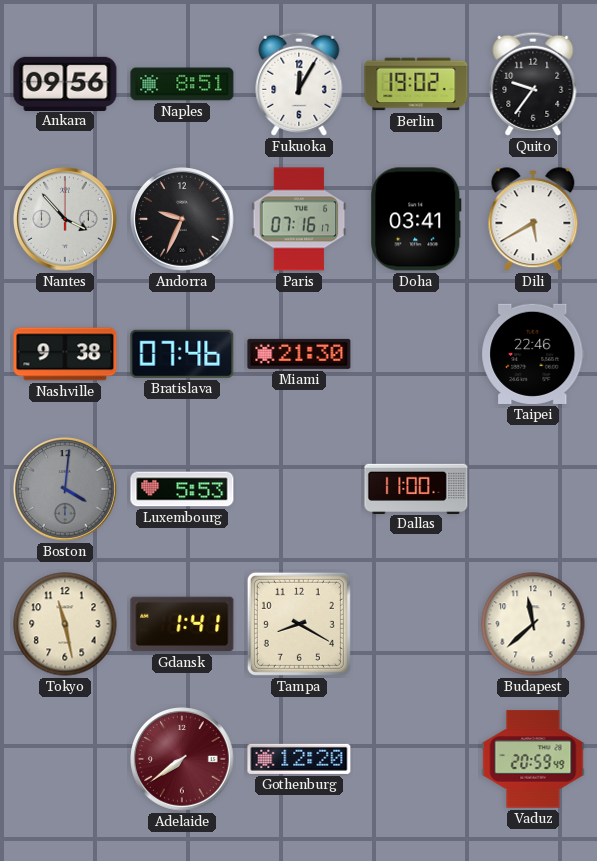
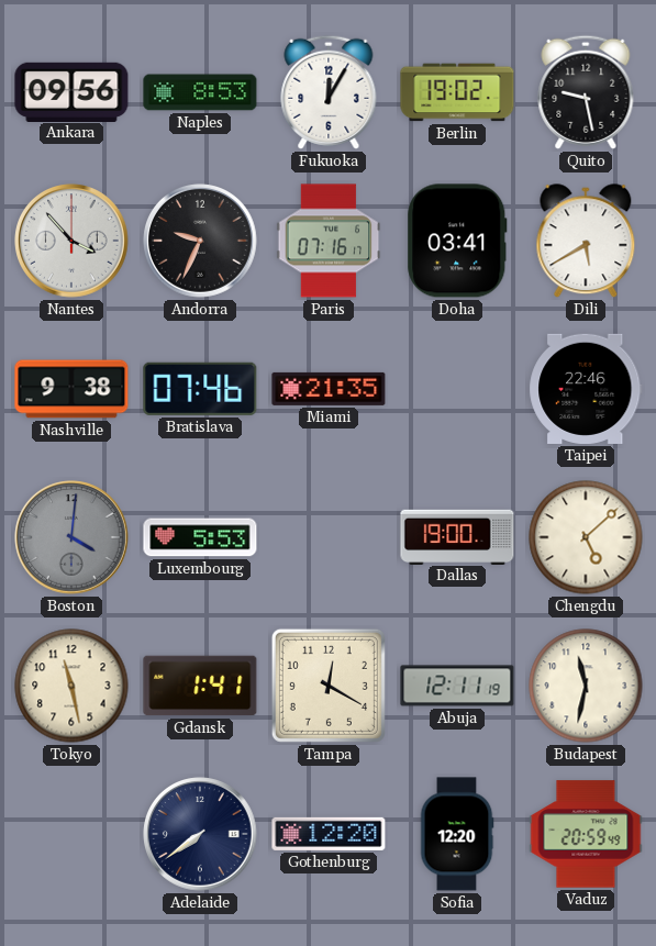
Naples: 8:51 -> 8:53 (200, 92)
Quito: 9:36 -> 9:28 (586, 92)
Miami: 21:30 -> 21:35 (329, 389)
Dallas: 11:00 -> 19:00 (457, 536)
Chengdu: none -> 5:08 (586, 537)
Tampa: 8:20 -> 12:20 (329, 686)
Abuja: none -> 12:11 (457, 686)
Budapest: 11:38 -> 11:32 (586, 686)
Adelaide dial: burgundy -> navy (200, 834)
Sofia: none -> 12:20 (457, 834)
